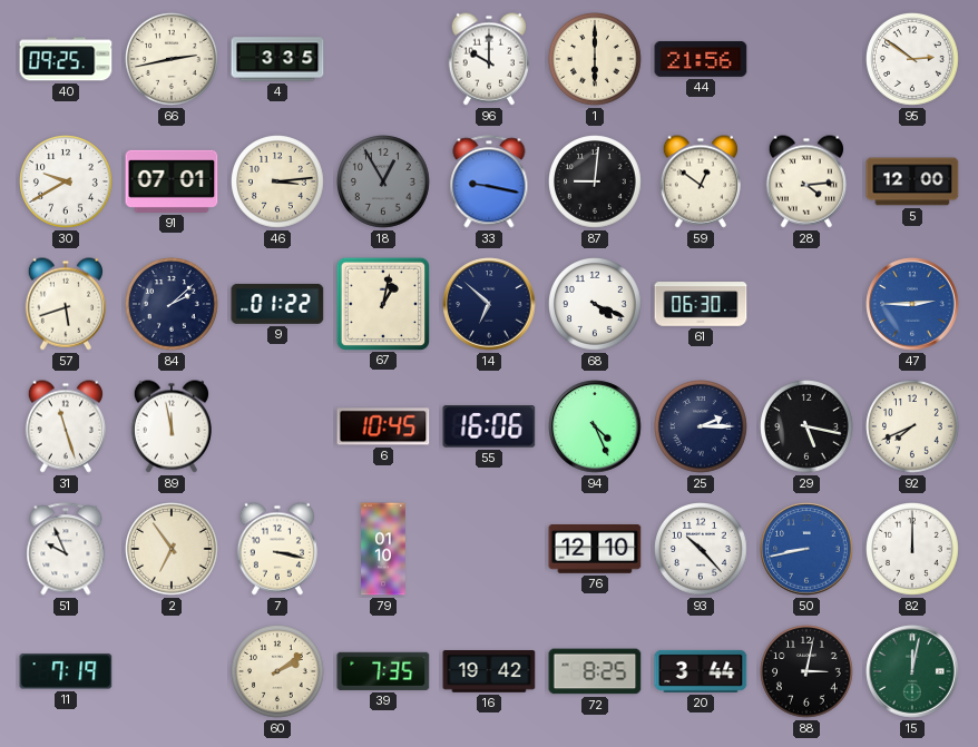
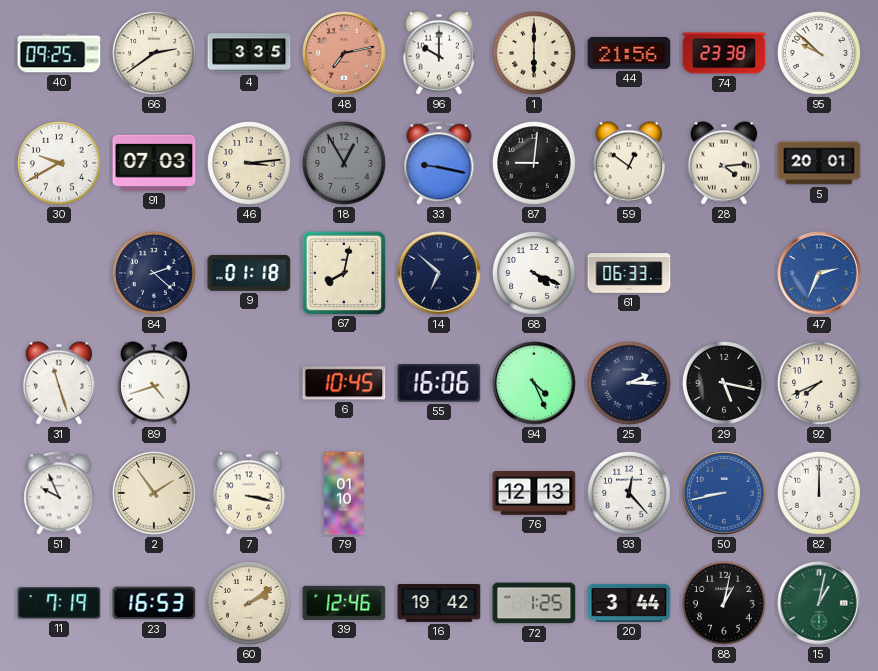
66: 2:43 -> 2:39 (155, 54)
48: none -> 7:13 (344, 53)
74: none -> 23:38 (724, 53)
95: 2:51 -> 9:52 (820, 54)
91: 07:01 -> 07:03 (154, 163)
5: 12:00 -> 20:01 (819, 163)
57: 5:42 -> none (65, 304)
84: 2:08 -> 2:22 (155, 274)
9: 01:22 -> 01:18 (249, 273)
67: 1:02 -> 8:02 (343, 272)
61: 06:30 -> 06:33 (629, 273)
47: 2:45 -> 2:34 (819, 273)
89: 11:58 -> 4:42 (153, 383)
2: 6:54 -> 1:54 (155, 494)
76: 12:10 -> 12:13 (534, 494)
93: 10:23 -> 12:23 (630, 494)
23: none -> 16:53 (154, 603)
39: 7:35 -> 12:46 (344, 603)
72: 8:25 -> 1:25 (534, 603)
88: 3:02 -> 1:02 (725, 604)
15: 12:02 -> 1:02 (819, 603)
